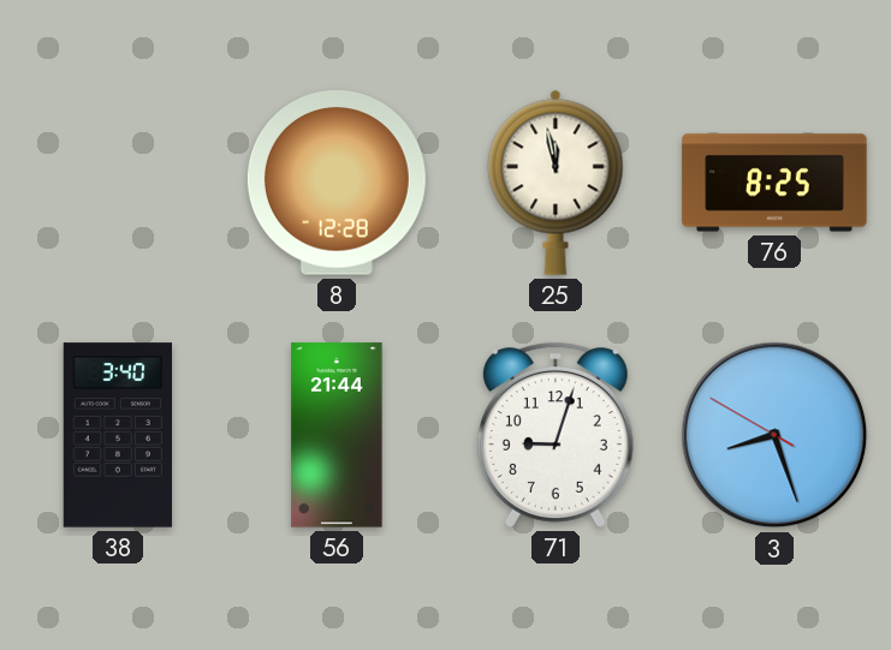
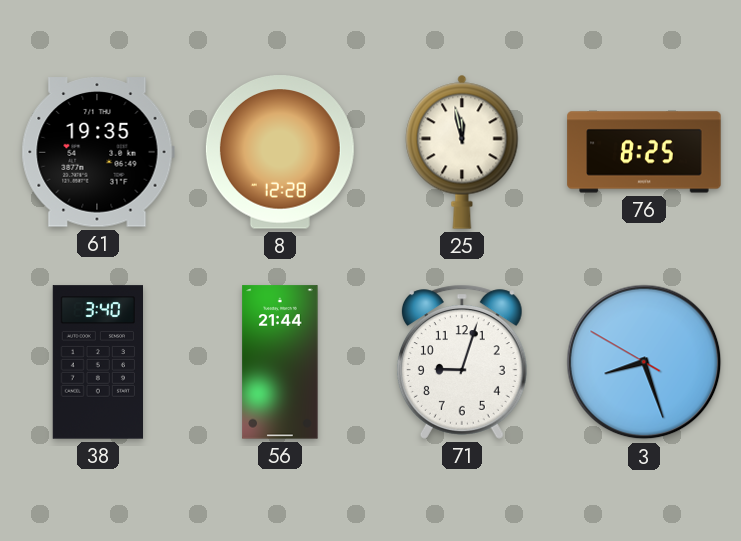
61: none -> 19:35 (98, 152)
